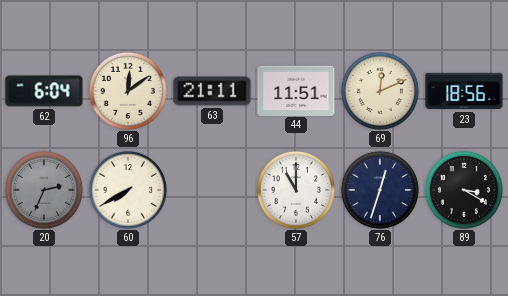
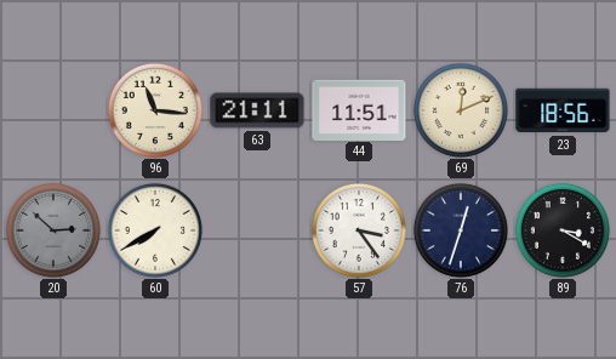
62: 6:04 -> none (44, 91)
96: 12:09 -> 11:16 (155, 110)
20: 2:34 -> 2:52 (53, 230)
57: 11:00 -> 3:24 (359, 230)
